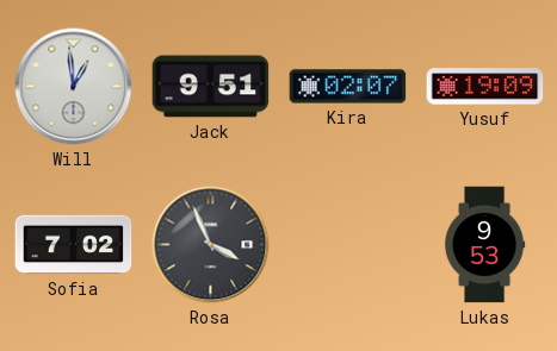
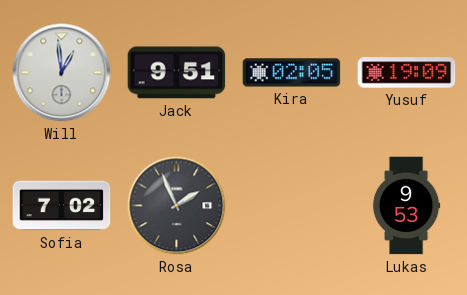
Kira: 02:07 -> 02:05 (292, 73)
Rosa: 3:56 -> 1:56 (177, 206)
